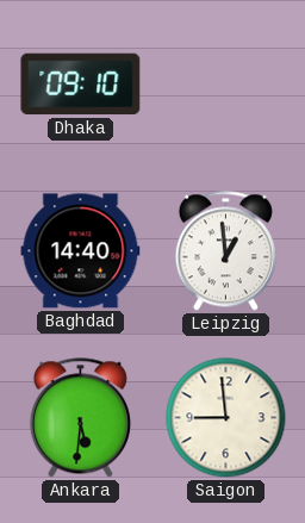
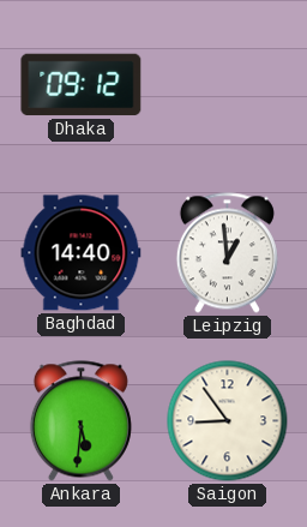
Dhaka: 09:10 -> 09:12 (82, 85)
Saigon: 8:59 -> 8:54 (228, 421)
